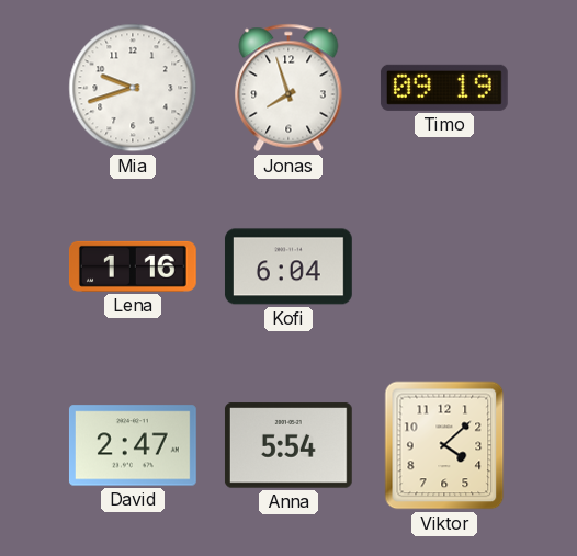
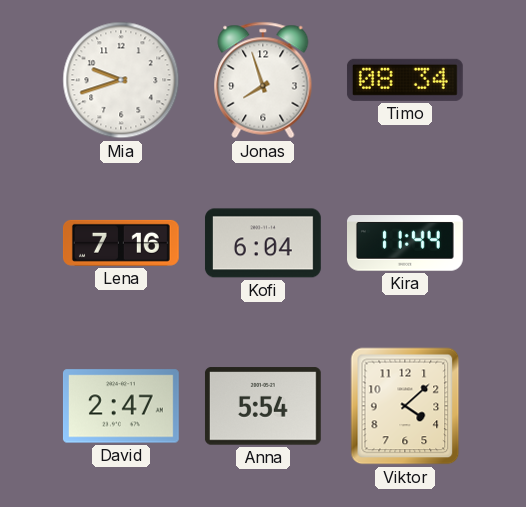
Timo: 09:19 -> 08:34 (405, 80)
Lena: 1:16 -> 7:16 (121, 243)
Kira: none -> 11:44 (406, 243)
